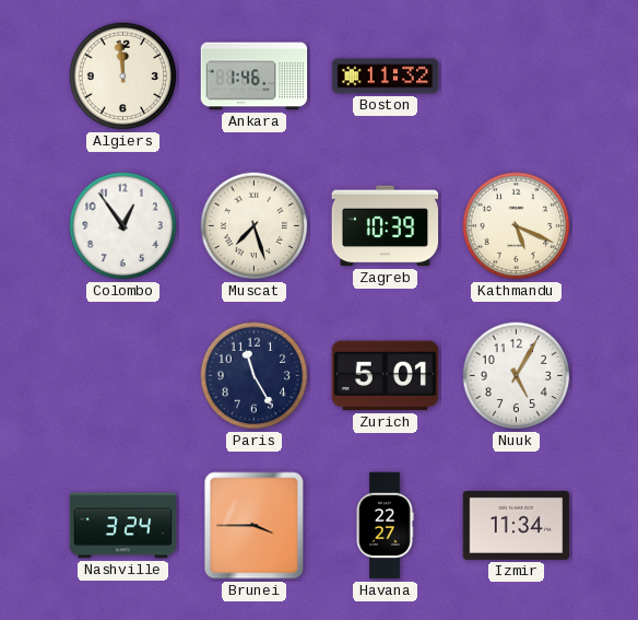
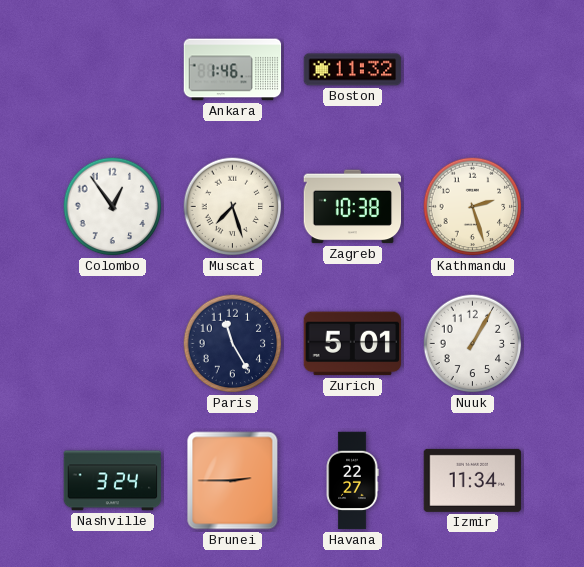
Algiers: 11:59 -> none (123, 77)
Zagreb: 10:39 -> 10:38 (353, 207)
Kathmandu: 5:19 -> 2:27 (473, 207)
Nuuk: 5:05 -> 1:05 (473, 344)
Brunei: 3:45 -> 2:45 (233, 481)
